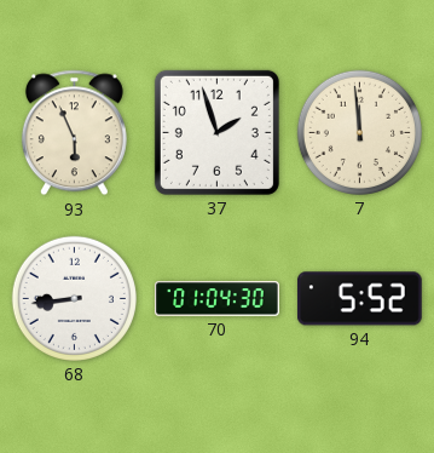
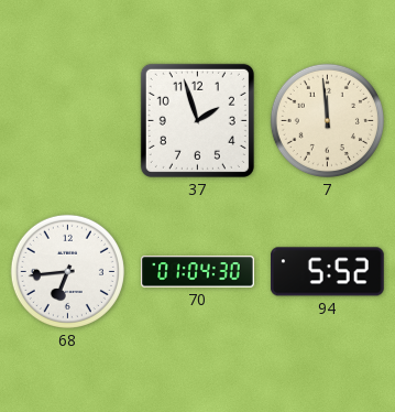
93: 5:56 -> none (74, 133)
68: 8:44 -> 6:44 (67, 271)
